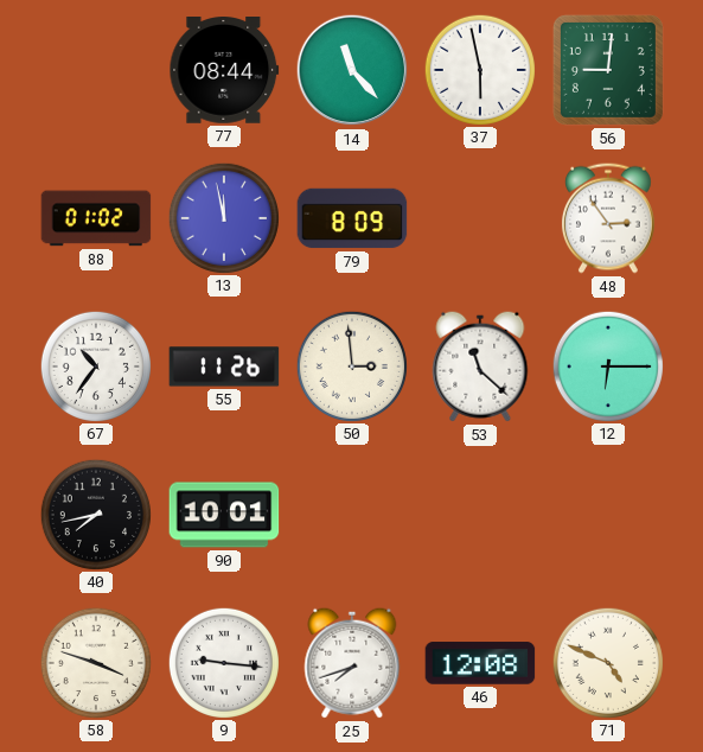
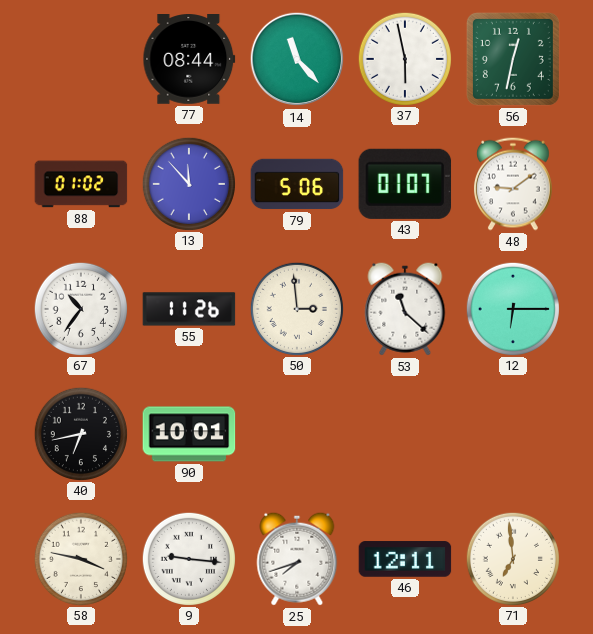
56: 9:01 -> 12:32 (513, 59)
13: 11:58 -> 11:53 (188, 183)
79: 8:09 -> 5:06 (297, 184)
43: none -> 01:07 (405, 184)
48: 2:54 -> 9:09 (513, 184)
40: 7:43 -> 6:43 (80, 433)
58: 3:48 -> 3:47 (80, 558)
46: 12:08 -> 12:11 (405, 559)
71: 4:49 -> 6:59 (512, 558)
